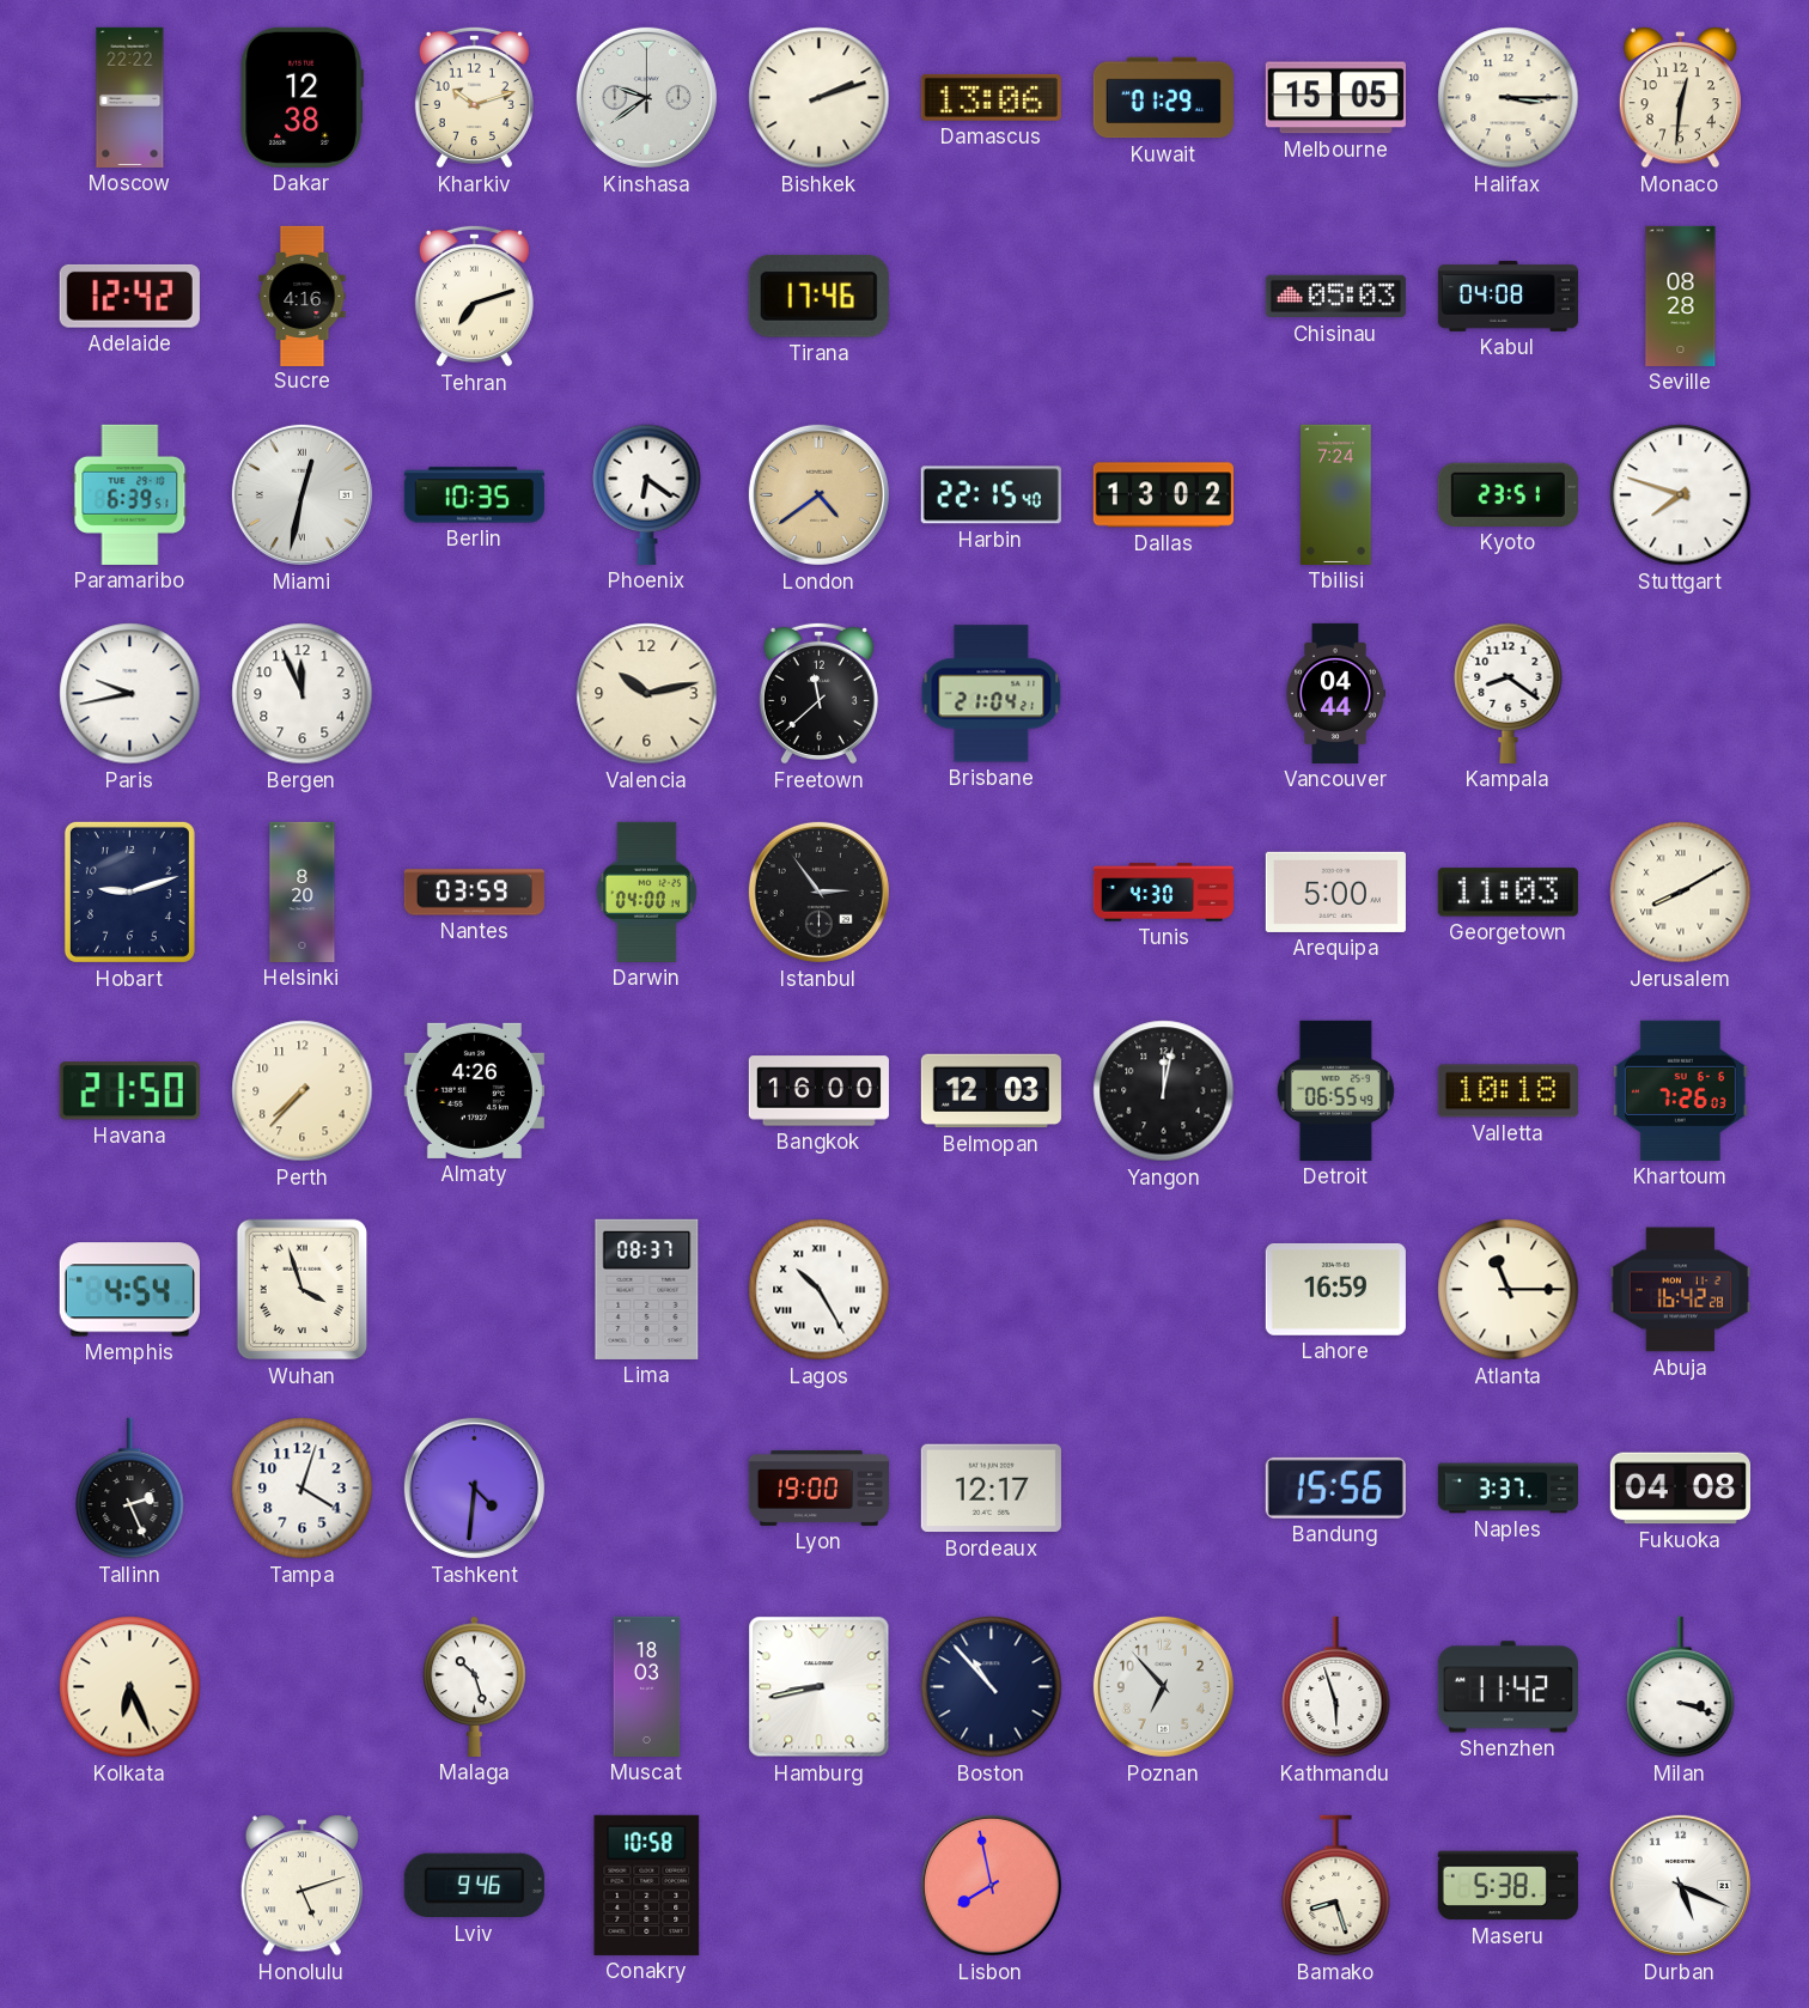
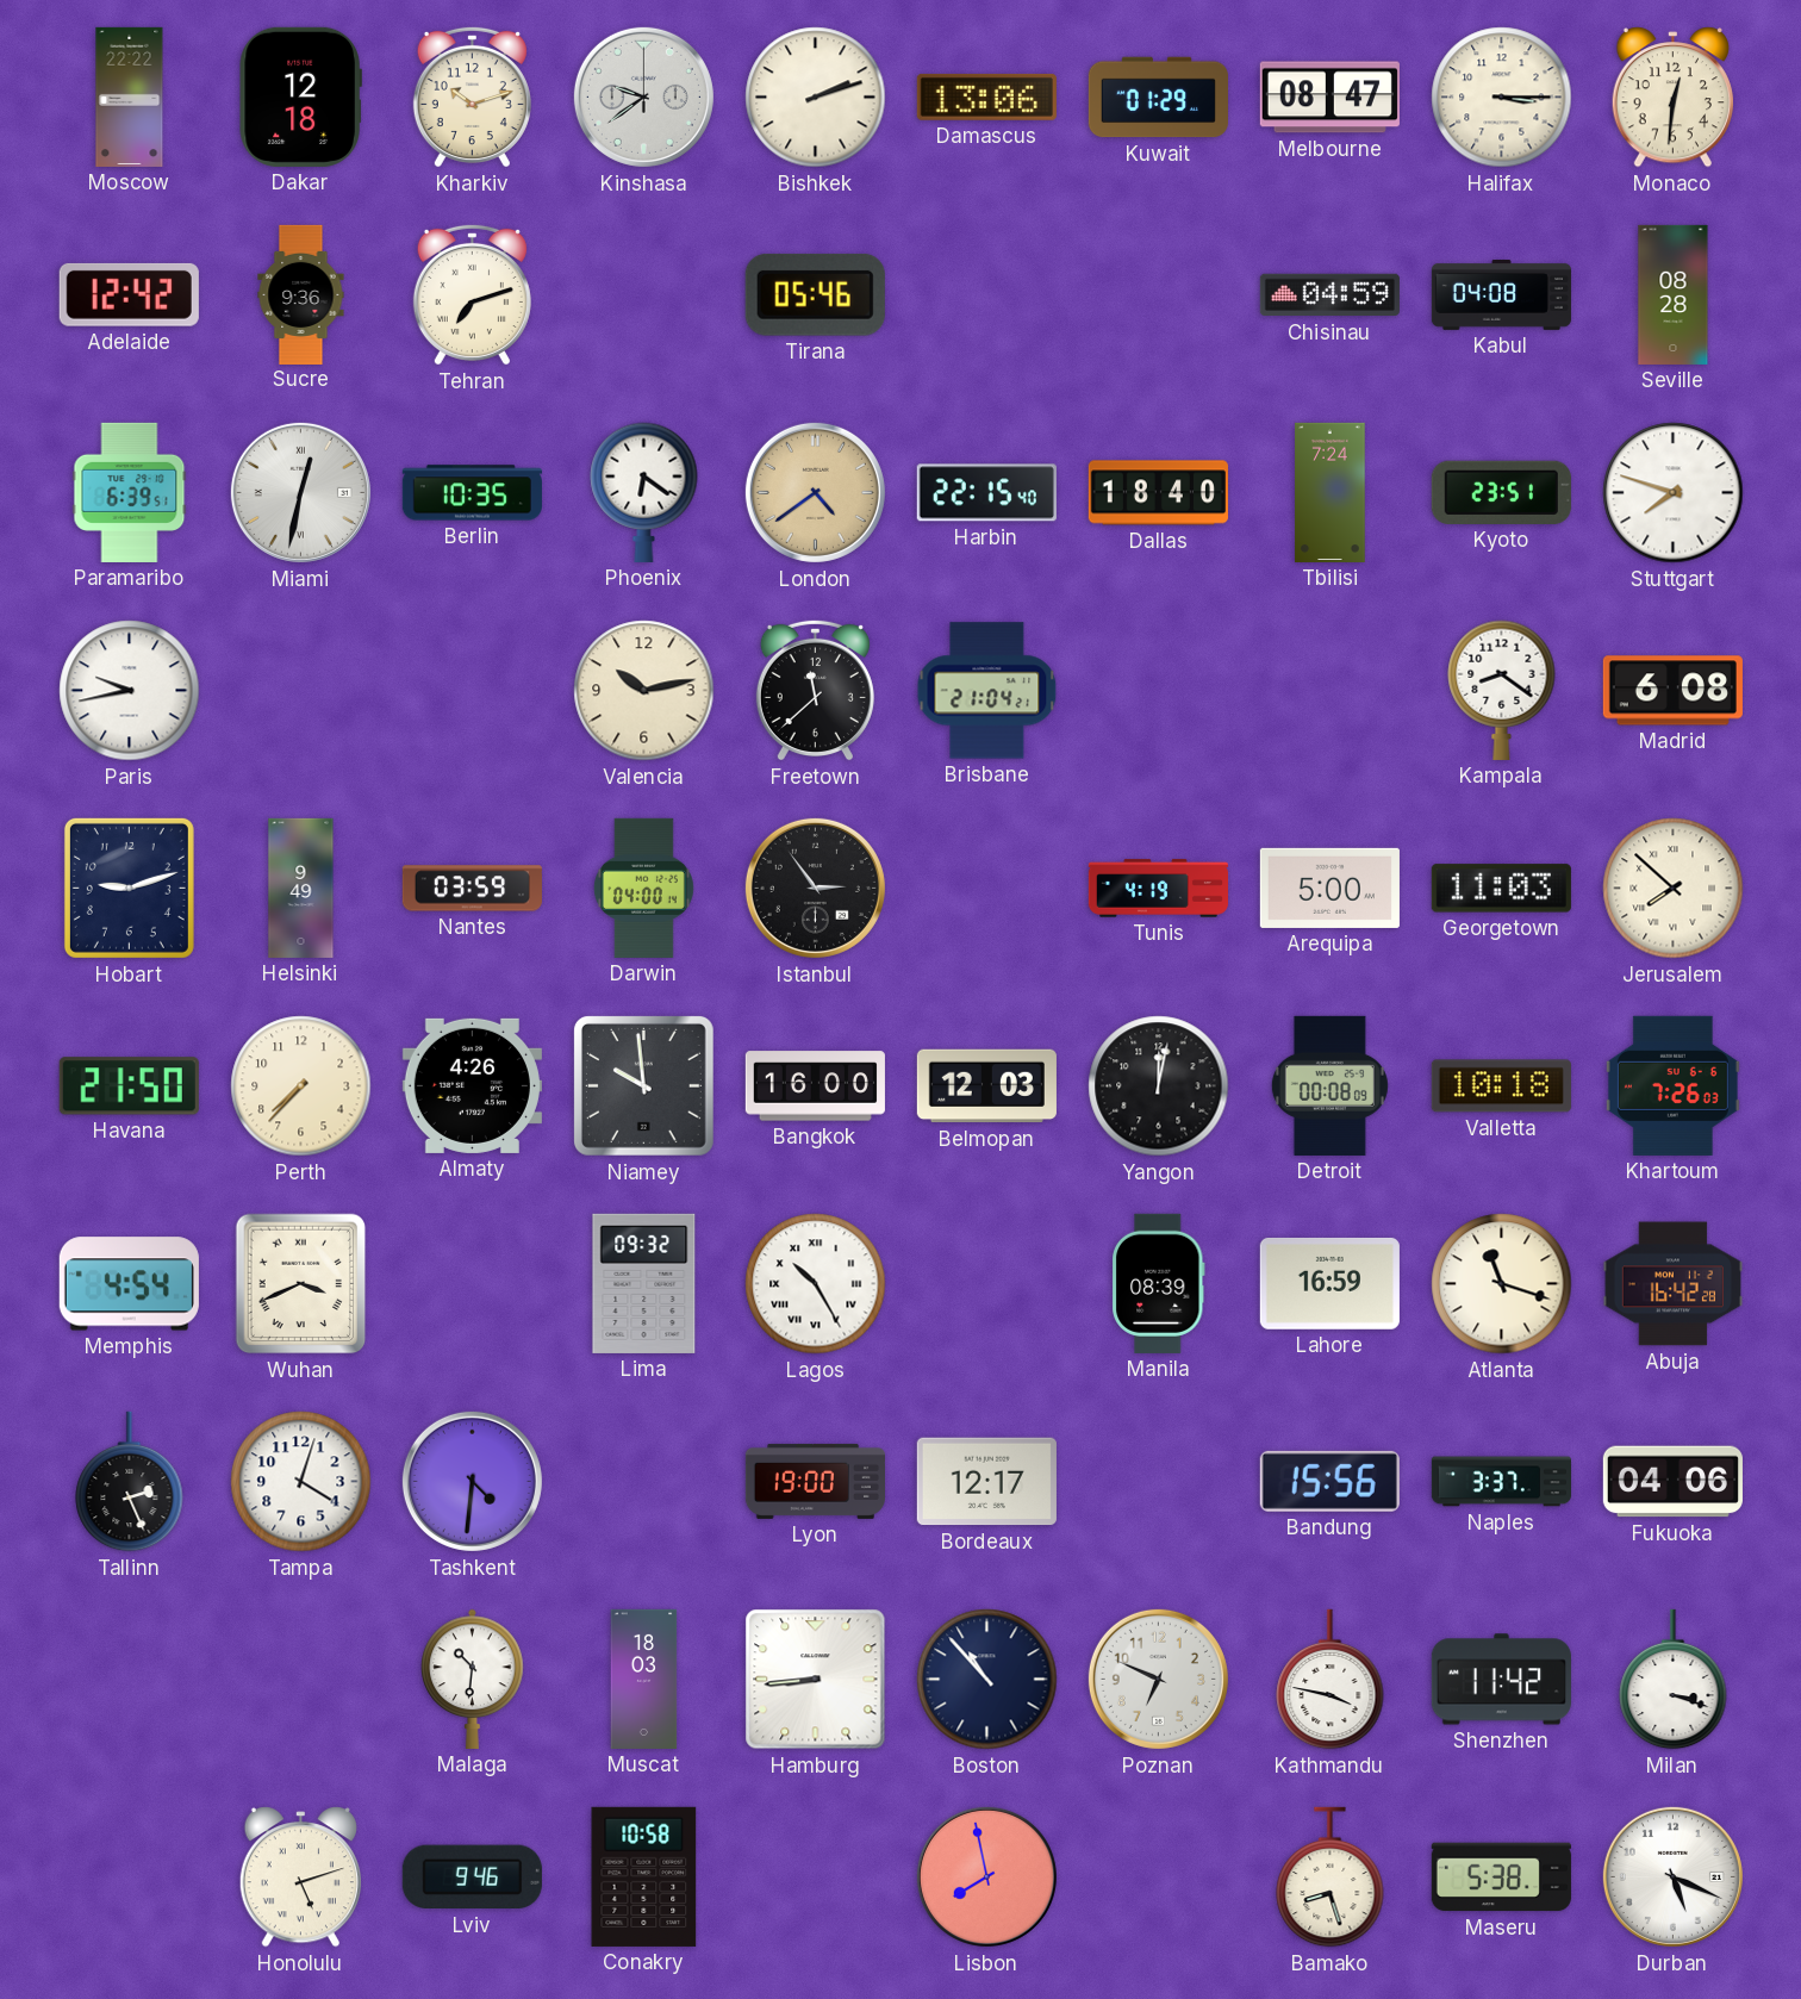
Dakar: 12:38 -> 12:18 (300, 96)
Melbourne: 15:05 -> 08:47 (1329, 98)
Sucre: 4:16 -> 9:36 (301, 294)
Tirana: 17:46 -> 05:46 (815, 294)
Chisinau: 05:03 -> 04:59 (1329, 295)
Dallas: 13:02 -> 18:40 (1158, 493)
Bergen: 11:56 -> none (303, 694)
Vancouver: 04:44 -> none (1335, 693)
Madrid: none -> 6:08 (1672, 691)
Helsinki: 8:20 -> 9:49 (301, 888)
Tunis: 4:30 -> 4:19 (1158, 889)
Jerusalem: 8:10 -> 7:52 (1674, 889)
Niamey: none -> 9:59 (643, 1085)
Detroit: 06:55 -> 00:08 (1329, 1085)
Wuhan: 3:57 -> 3:41 (301, 1284)
Lima: 08:37 -> 09:32 (644, 1283)
Manila: none -> 08:39 (1158, 1283)
Atlanta: 11:15 -> 11:18 (1502, 1284)
Fukuoka: 04:08 -> 04:06 (1672, 1482)
Kolkata: 6:26 -> none (130, 1687)
Malaga: 10:27 -> 10:31 (473, 1679)
Hamburg: 8:43 -> 8:44 (816, 1680)
Poznan: 6:53 -> 6:49 (1158, 1679)
Kathmandu: 5:57 -> 3:47 (1331, 1680)
